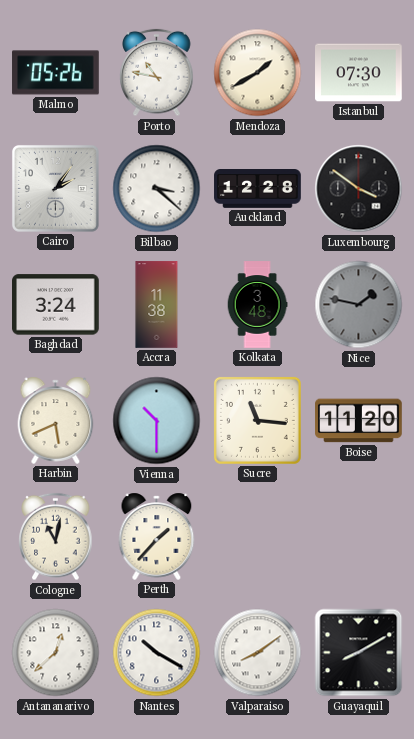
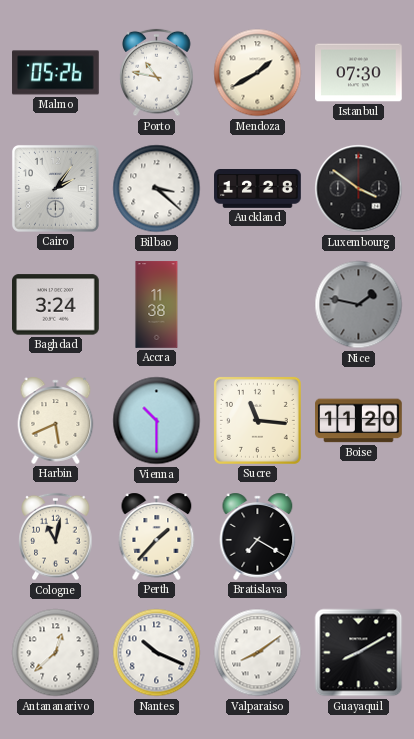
Kolkata: 3:48 -> none (257, 305)
Bratislava: none -> 7:20 (258, 536)
Nantes: 10:20 -> 10:19 (157, 653)
